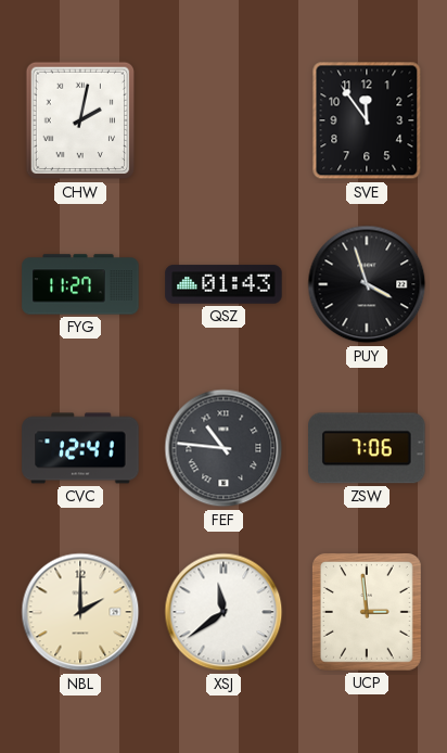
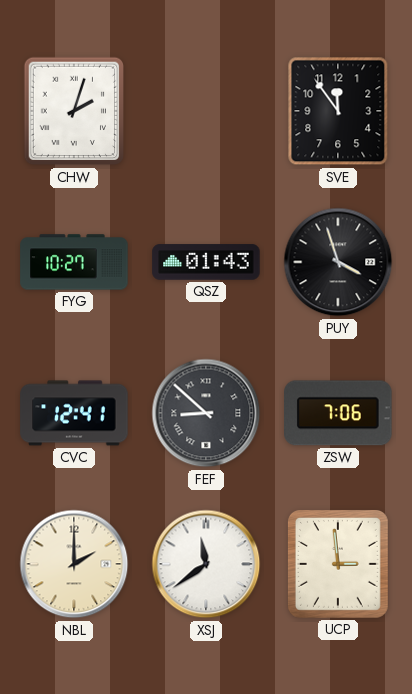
CHW: 2:02 -> 2:03 (74, 111)
FYG: 11:27 -> 10:27 (74, 262)
FEF: 10:46 -> 8:52 (206, 413)
